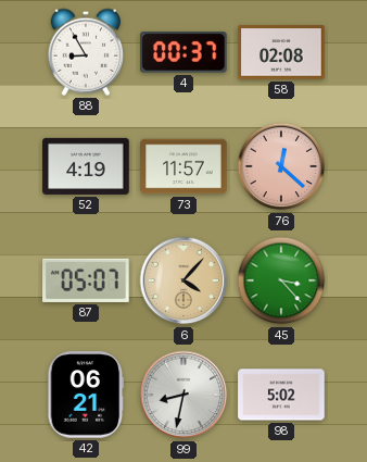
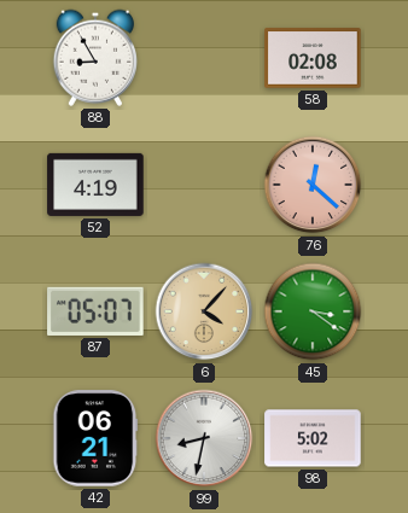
4: 00:37 -> none (185, 52)
73: 11:57 -> none (184, 166)
45: 3:23 -> 3:21 (313, 311)
